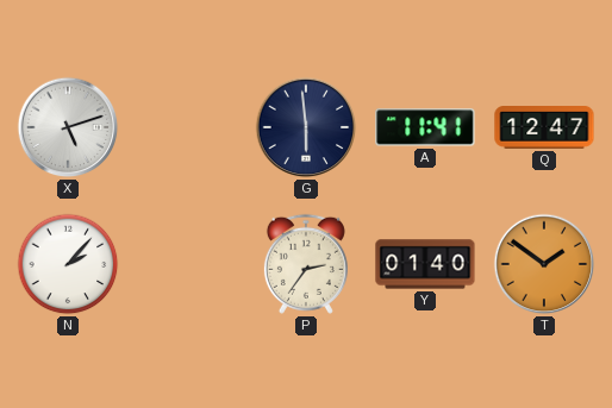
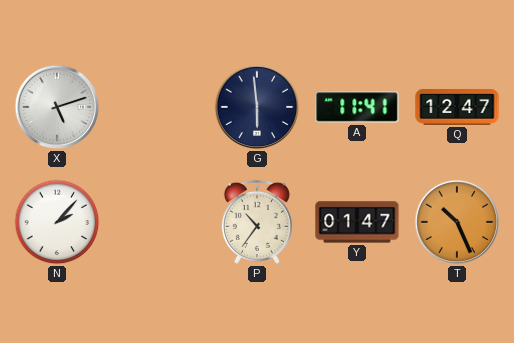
P: 2:36 -> 10:36 (257, 222)
Y: 01:40 -> 01:47 (357, 222)
T: 1:51 -> 10:26 (457, 222)
